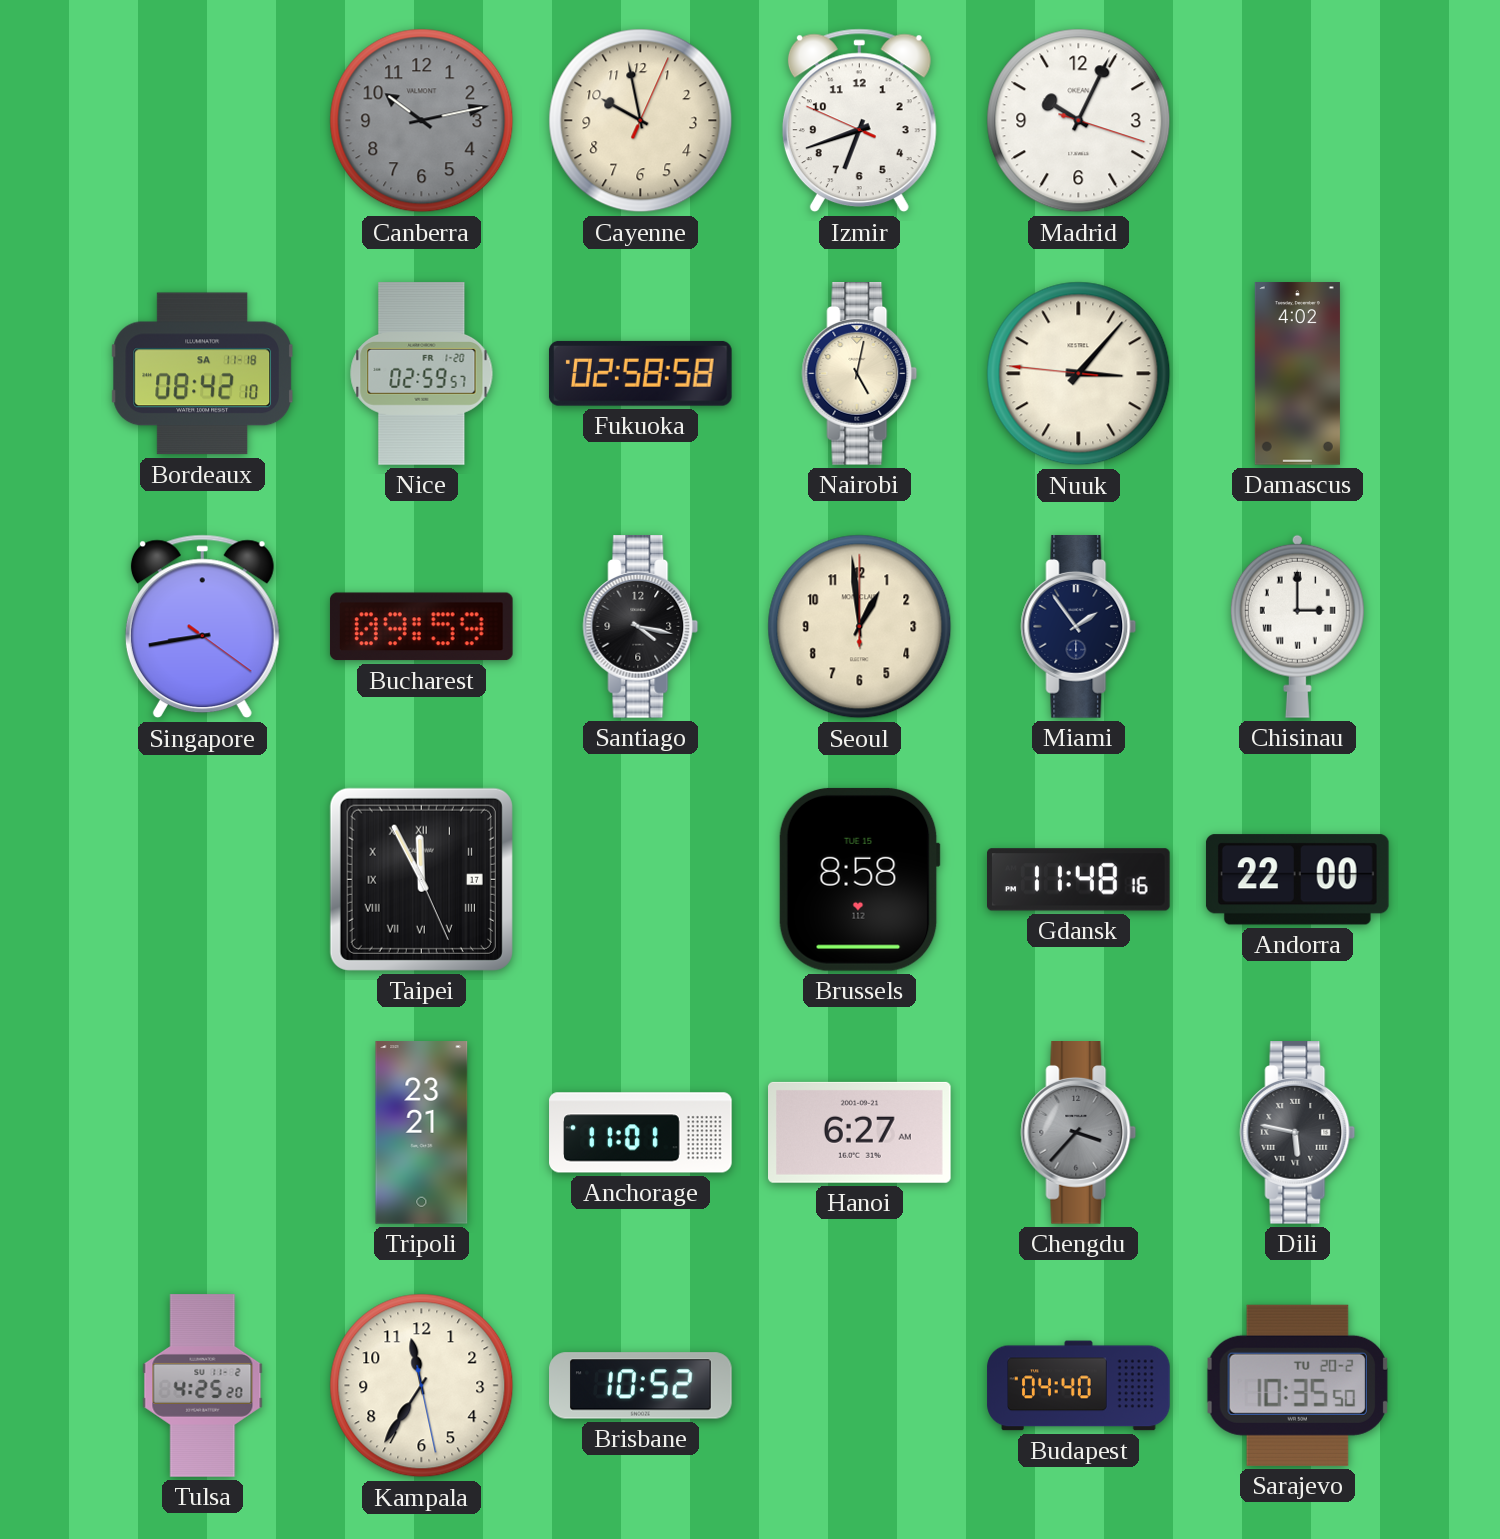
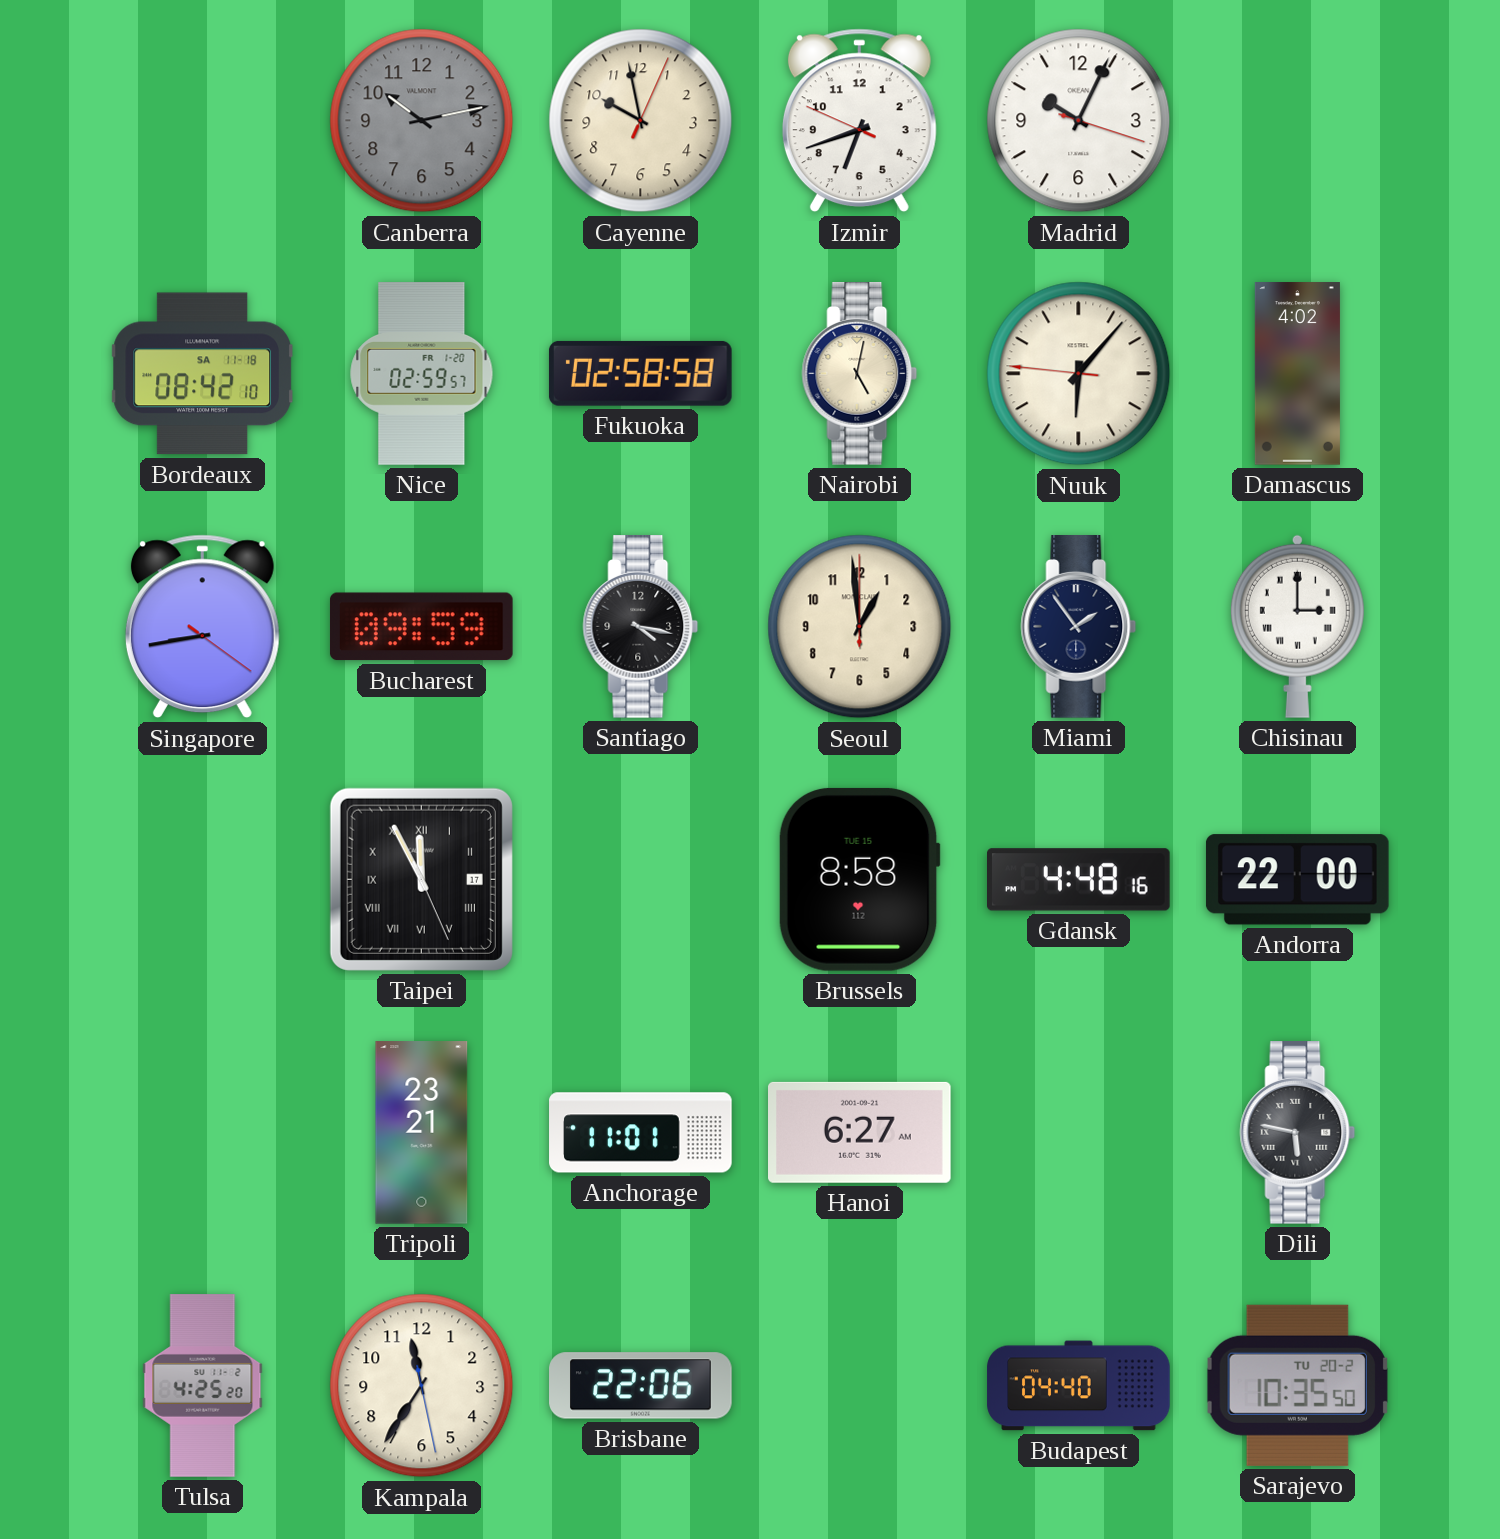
Nuuk: 3:06 -> 6:06 (1079, 374)
Gdansk: 11:48 -> 4:48 (1079, 880)
Chengdu: 3:37 -> none (1079, 1133)
Brisbane: 10:52 -> 22:06 (641, 1386)
